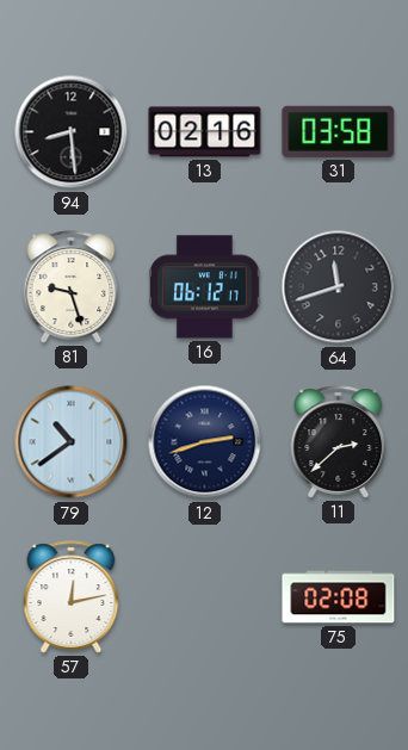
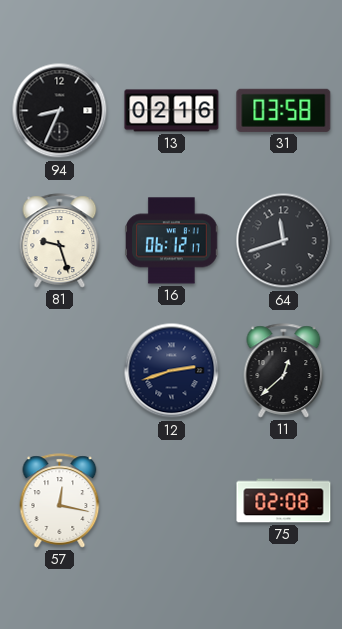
94: 8:29 -> 8:34 (60, 111)
79: 10:39 -> none (72, 442)
11: 2:38 -> 12:38 (284, 371)
57: 12:13 -> 12:17 (60, 501)
